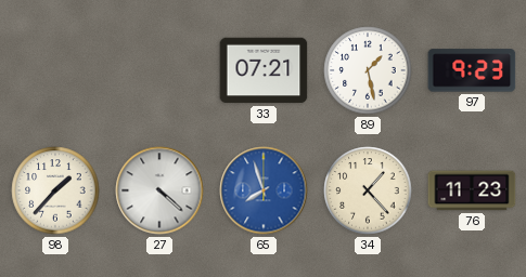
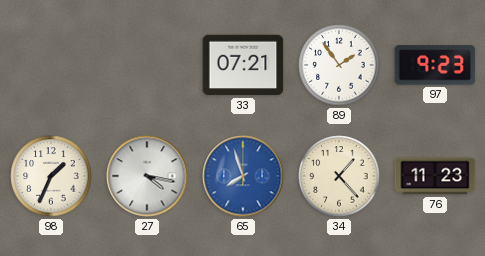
89: 1:28 -> 1:54 (339, 65)
98: 1:37 -> 1:34 (51, 176)
27: 4:22 -> 4:17 (147, 176)
